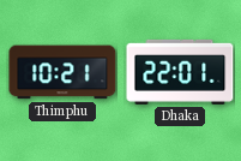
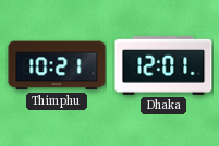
Dhaka: 22:01 -> 12:01 (163, 65)
